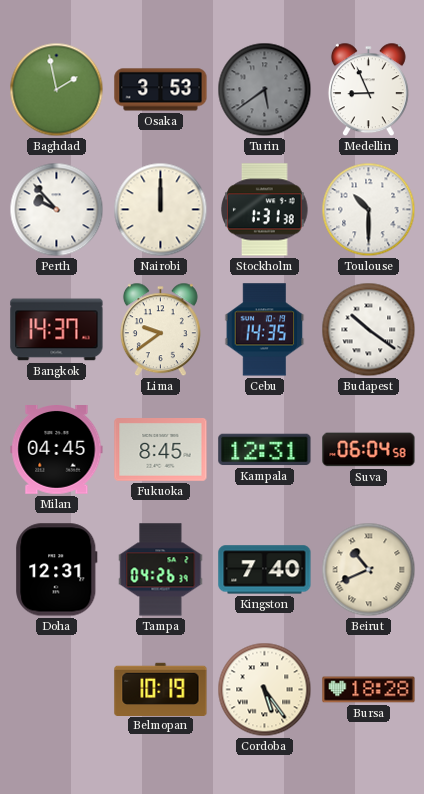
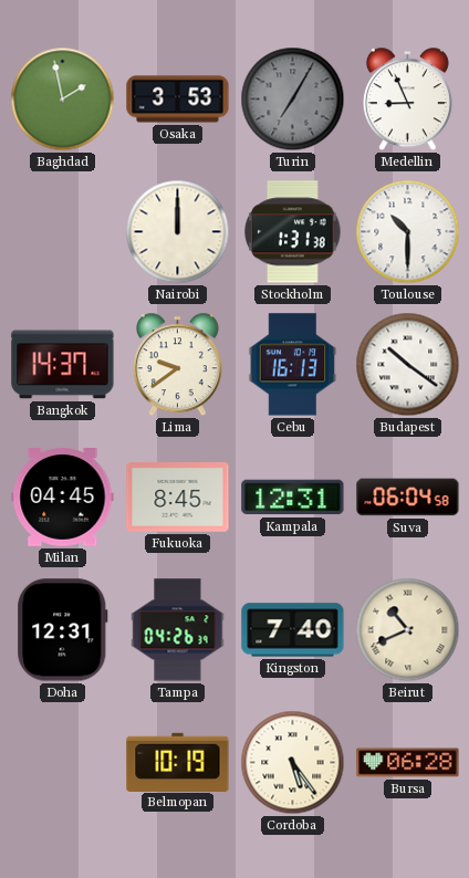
Turin: 5:39 -> 7:05 (293, 100)
Perth: 9:53 -> none (57, 210)
Cebu: 14:35 -> 16:13 (293, 365)
Bursa: 18:28 -> 06:28 (408, 763)
